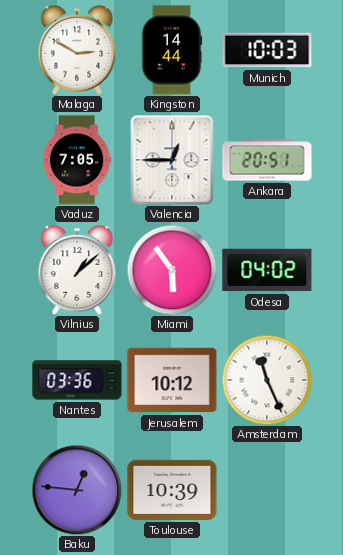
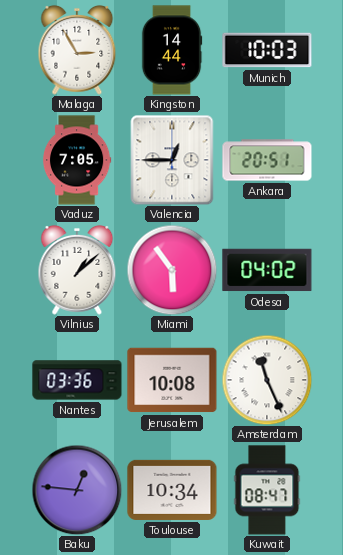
Malaga: 2:50 -> 2:55 (77, 50)
Jerusalem: 10:12 -> 10:08 (172, 380)
Toulouse: 10:39 -> 10:34 (172, 490)
Kuwait: none -> 08:47 (267, 490)
